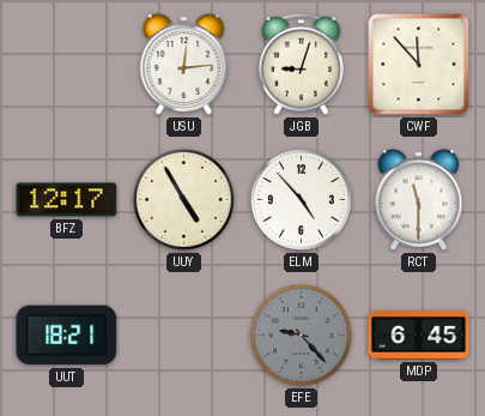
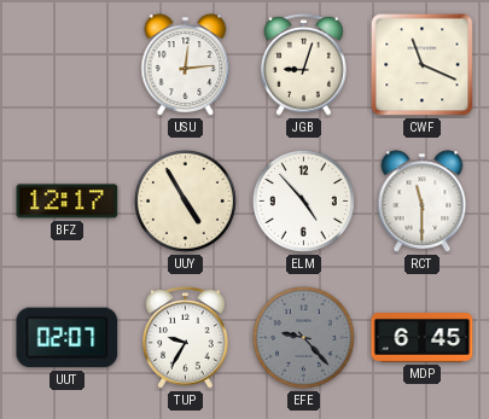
CWF: 11:53 -> 11:19 (423, 65)
UUT: 18:21 -> 02:07 (68, 338)
TUP: none -> 9:35 (186, 337)
